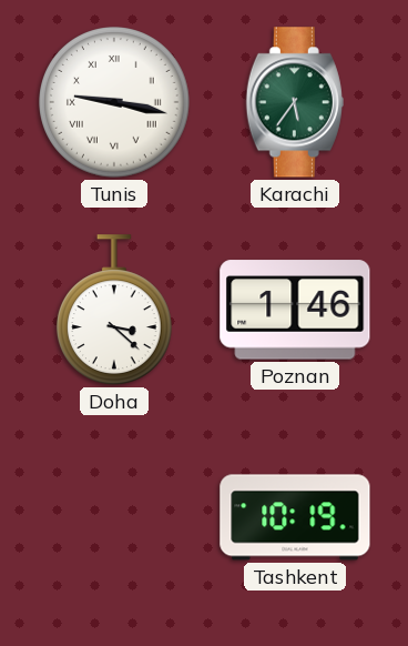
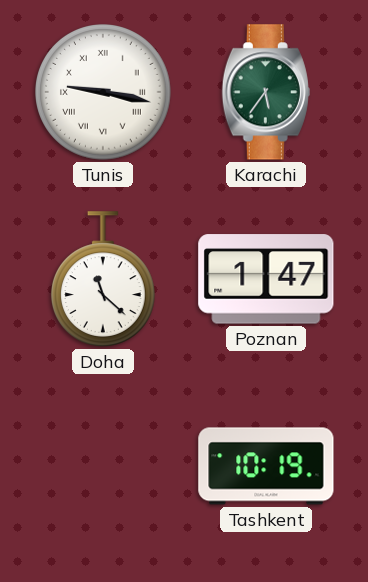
Doha: 3:22 -> 11:22 (103, 279)
Poznan: 1:46 -> 1:47 (266, 279)
